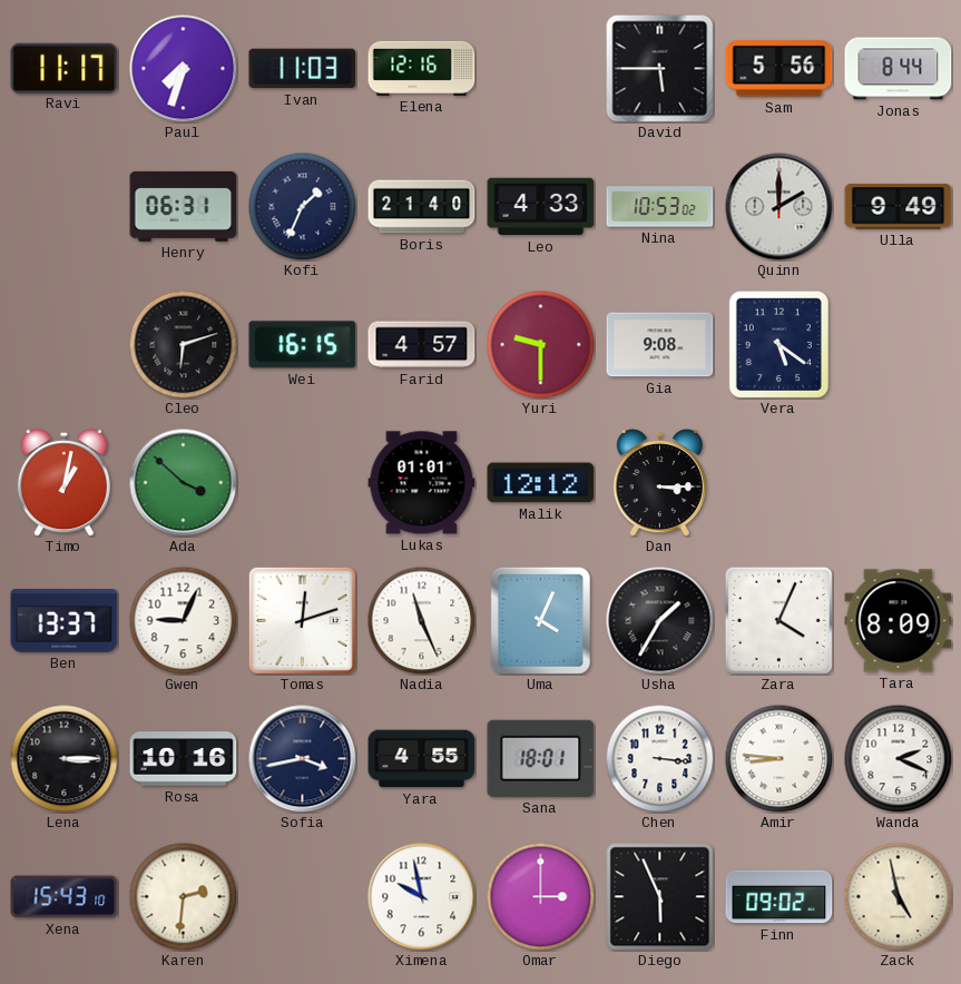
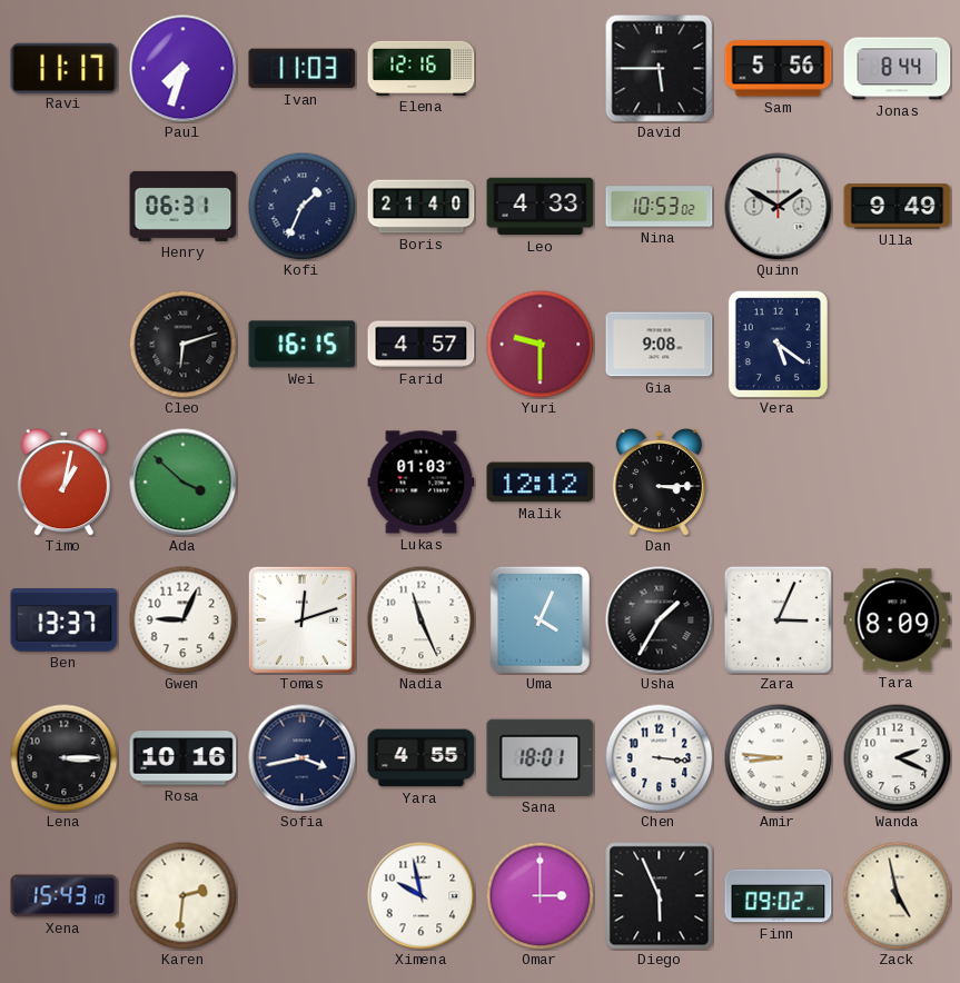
Quinn: 2:00 -> 1:50 (779, 207)
Lukas: 01:01 -> 01:03 (422, 483)
Zara: 4:04 -> 3:04 (778, 619)
